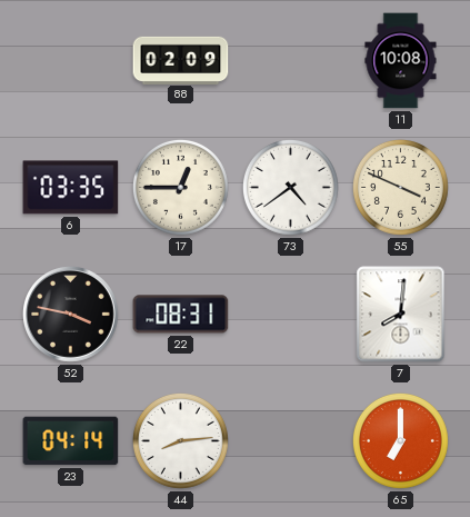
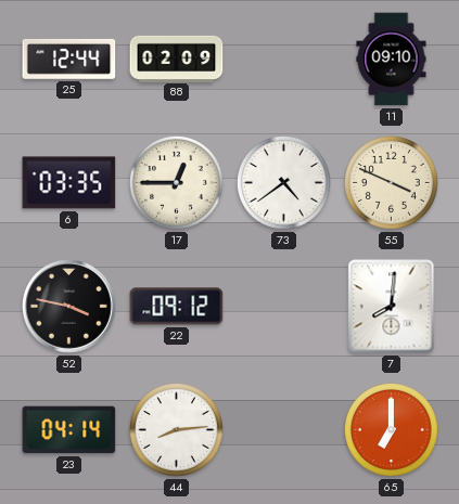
25: none -> 12:44 (69, 59)
11: 10:08 -> 09:10 (392, 60)
22: 08:31 -> 09:12 (177, 307)
